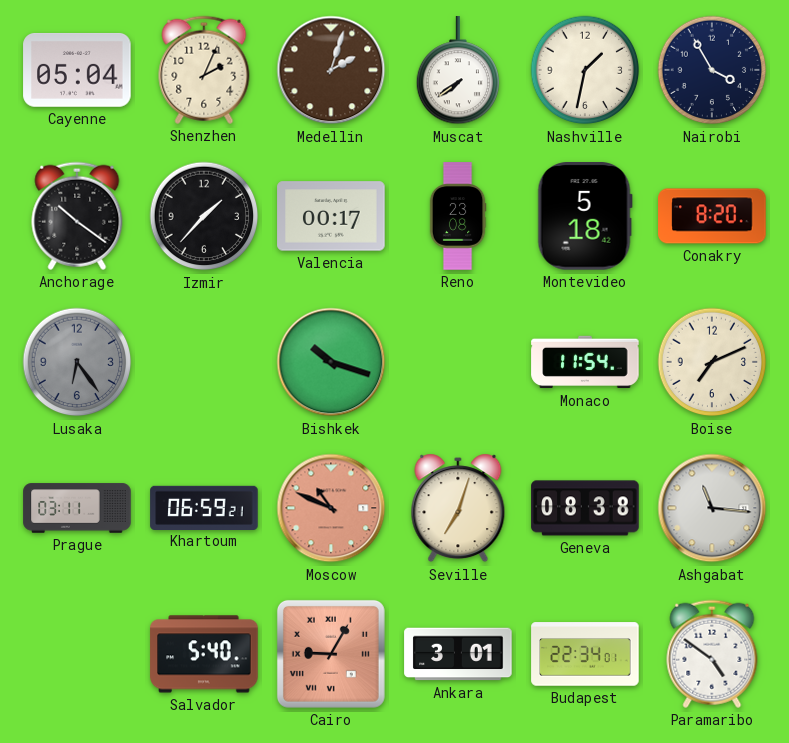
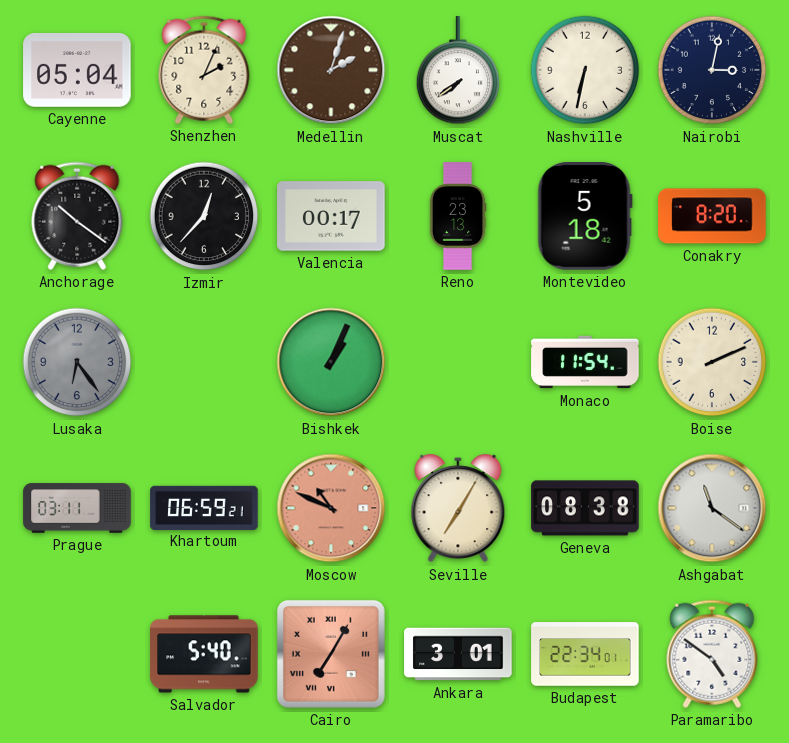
Nashville: 1:32 -> 6:32 (585, 70)
Nairobi: 3:55 -> 3:02 (712, 70)
Izmir: 1:37 -> 12:37 (204, 216)
Reno: 23:08 -> 23:13 (458, 216)
Bishkek: 10:18 -> 1:04 (331, 362)
Boise: 7:11 -> 2:11 (712, 362)
Seville: 7:03 -> 7:05 (458, 508)
Ashgabat: 11:16 -> 11:21 (712, 508)
Cairo: 9:05 -> 7:05 (331, 654)
